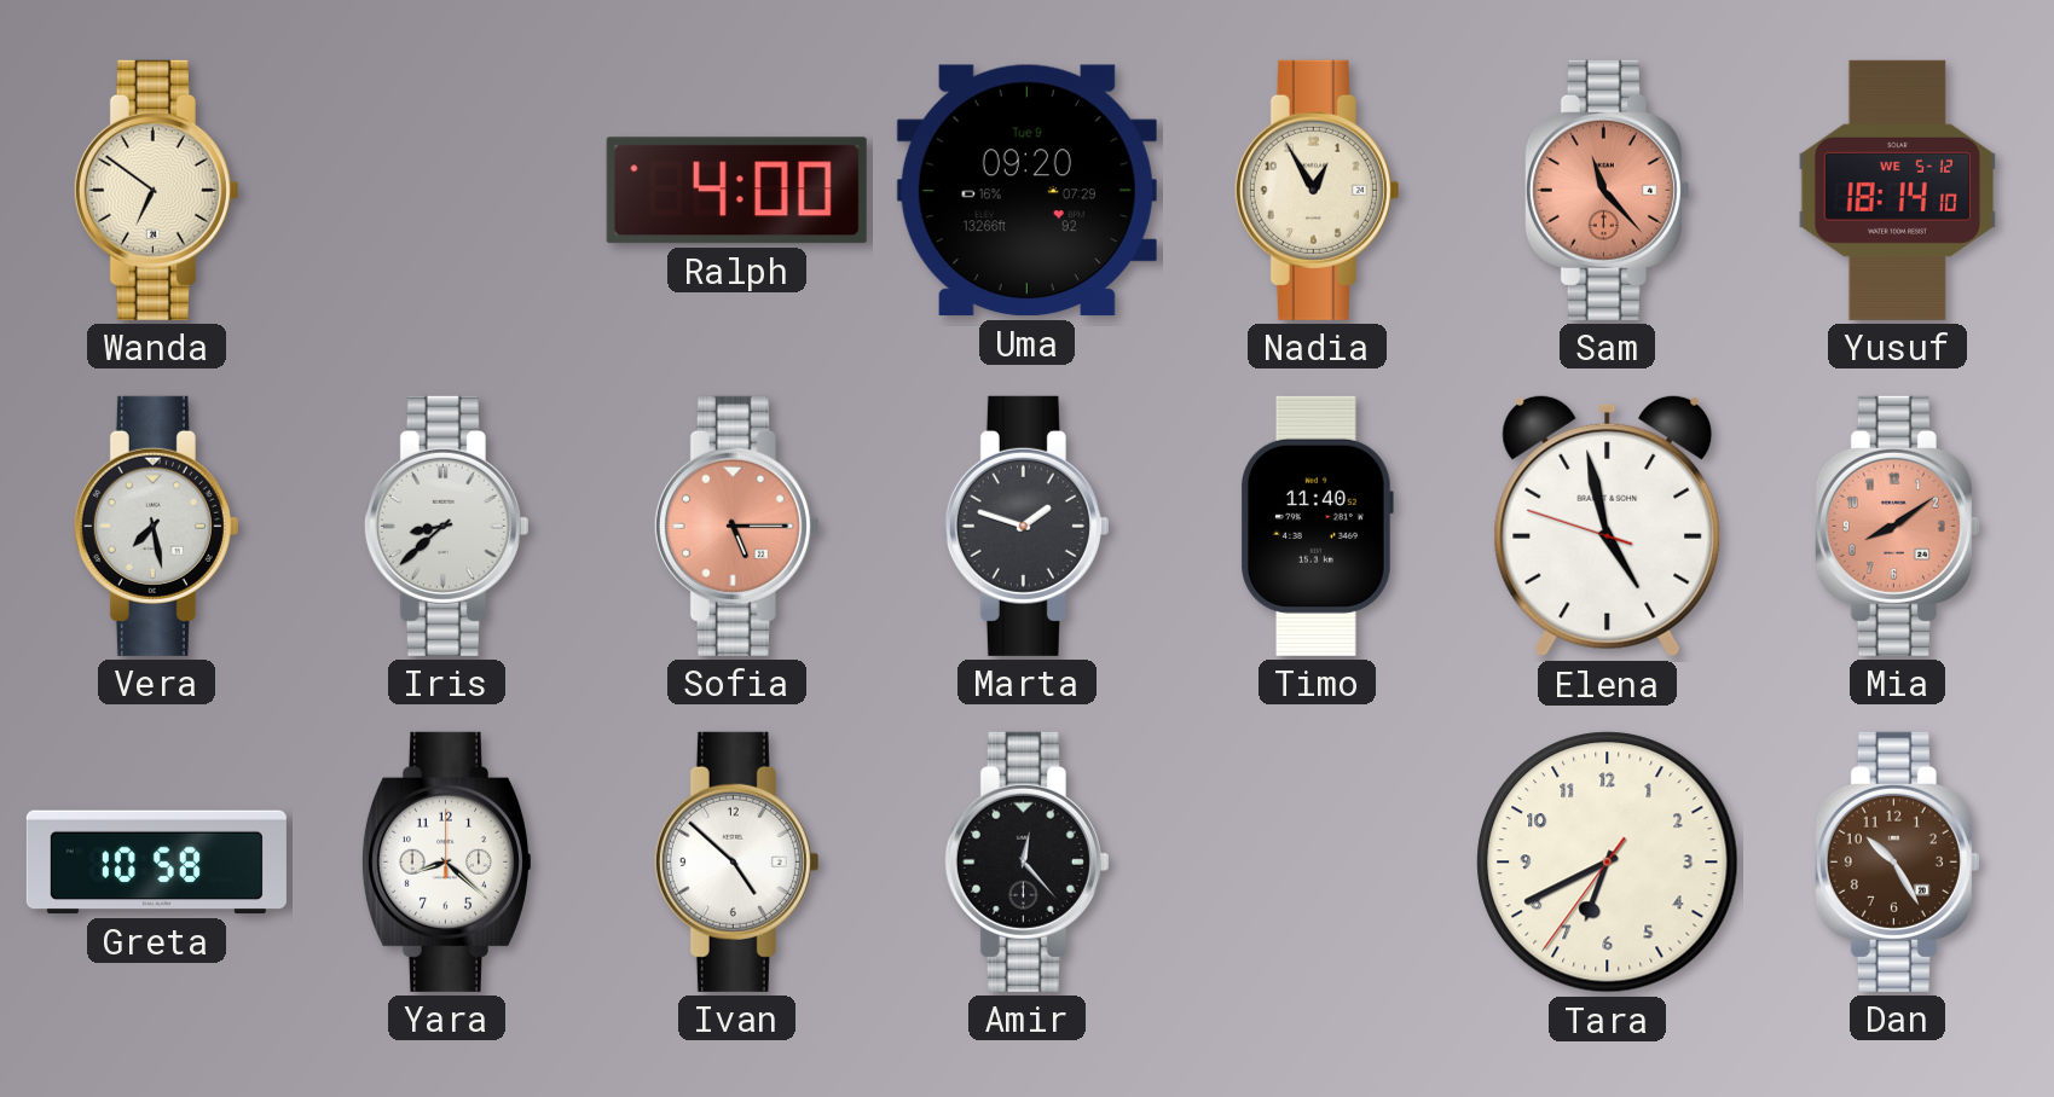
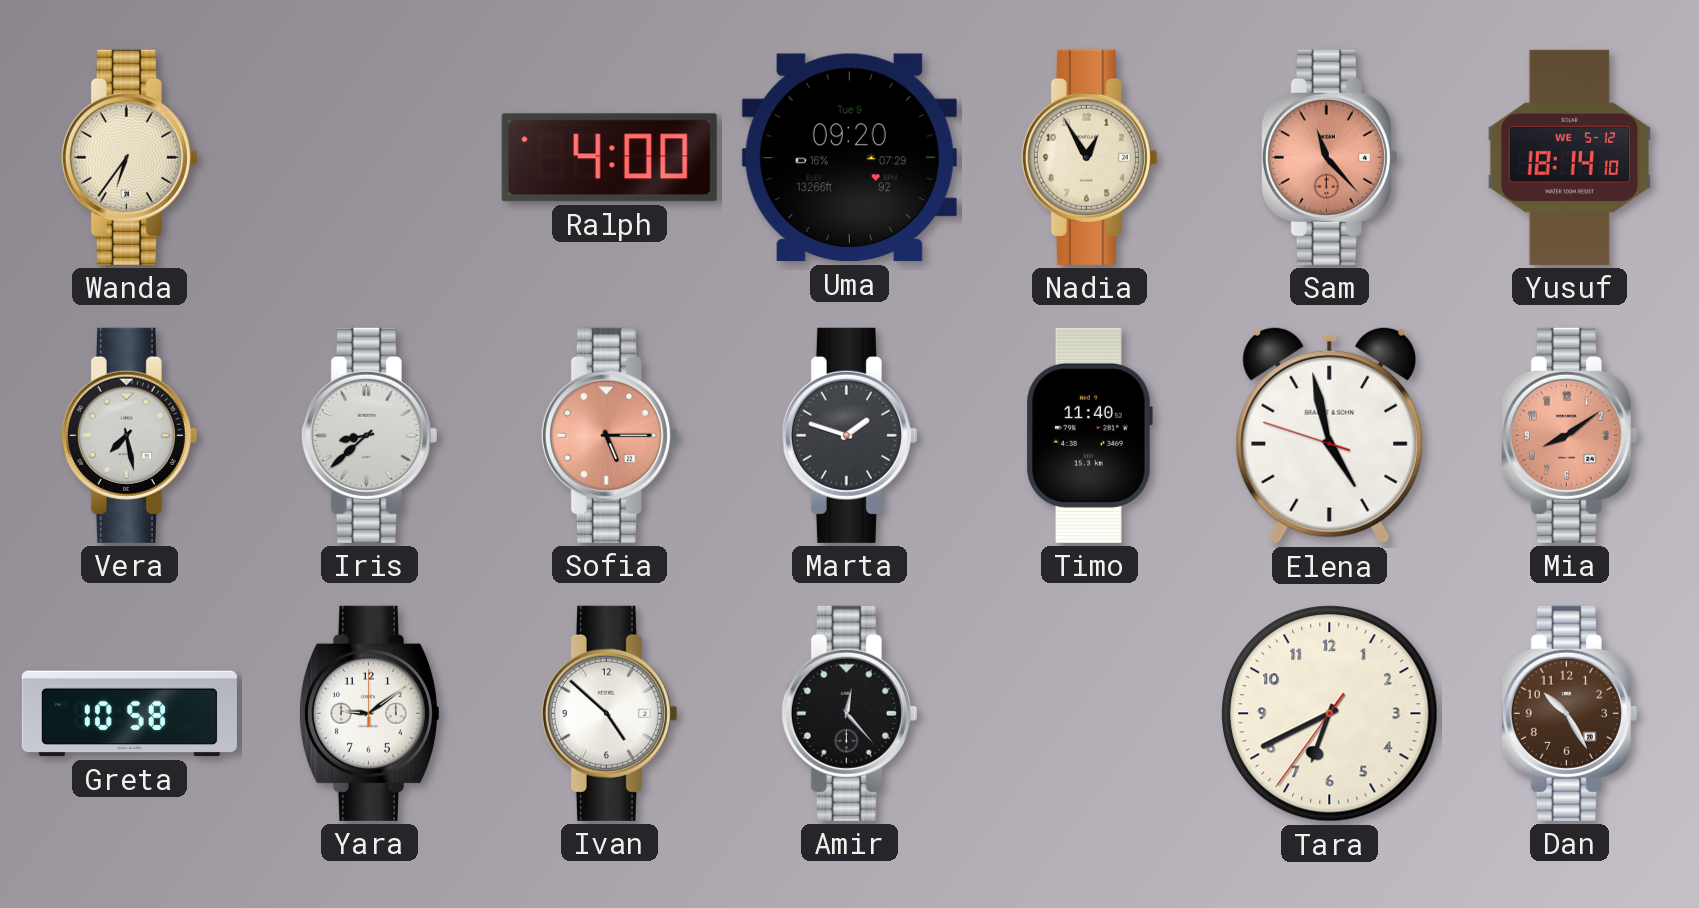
Wanda: 6:51 -> 6:36 (129, 157)
Yara: 8:22 -> 9:09 (369, 713)
